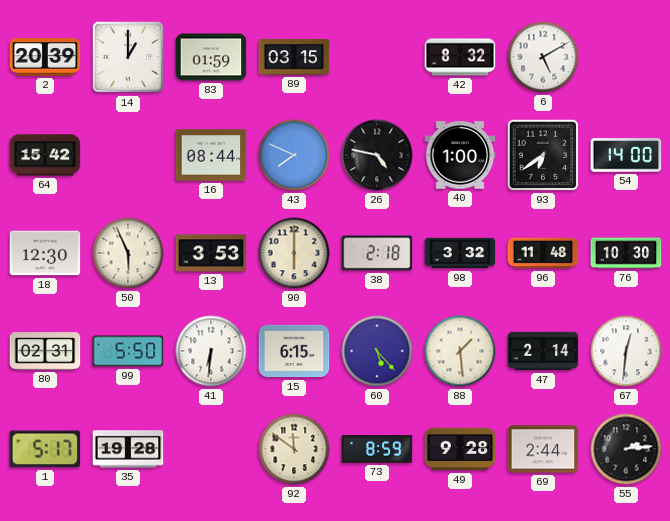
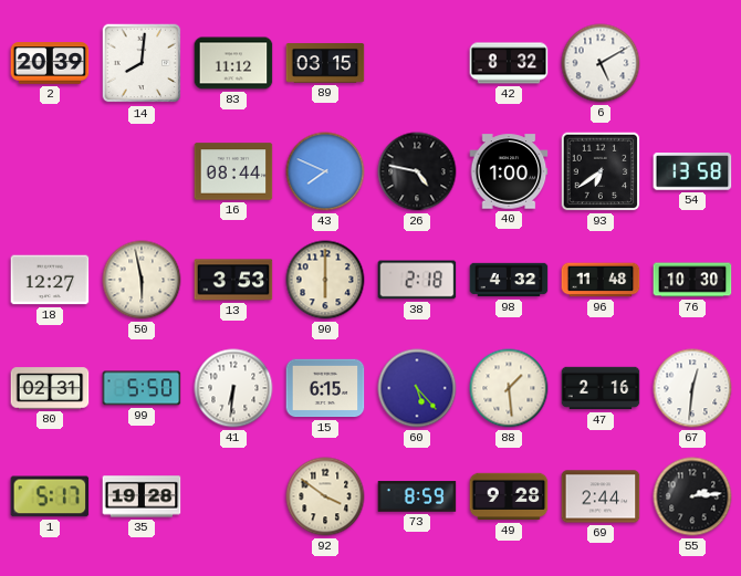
14: 1:00 -> 8:01 (142, 63)
83: 01:59 -> 11:12 (233, 63)
64: 15:42 -> none (45, 155)
54: 14:00 -> 13:58 (692, 171)
18: 12:30 -> 12:27 (50, 280)
50: 5:56 -> 5:58 (142, 280)
98: 3:32 -> 4:32 (509, 280)
47: 2:14 -> 2:16 (601, 388)
92: 11:51 -> 3:51 (325, 496)
